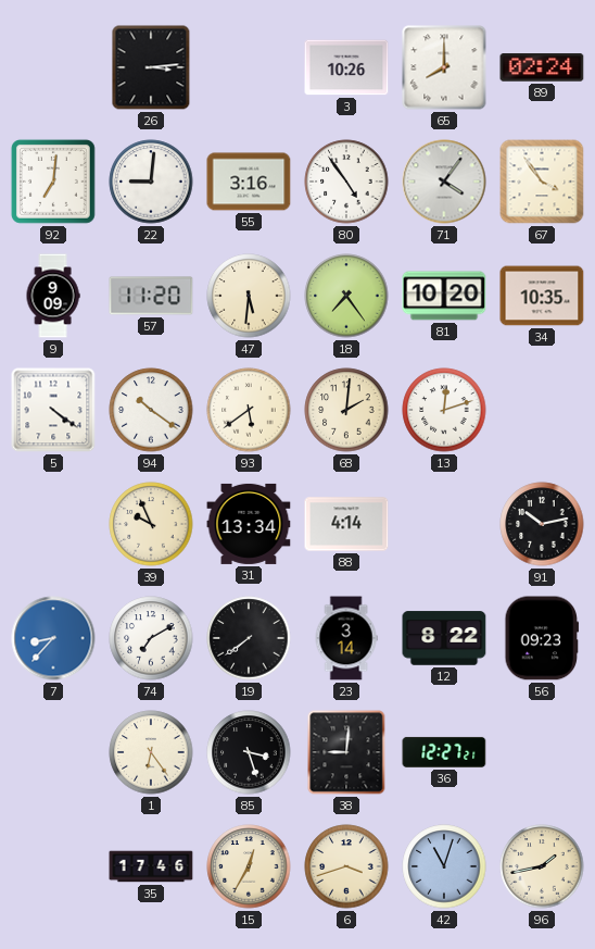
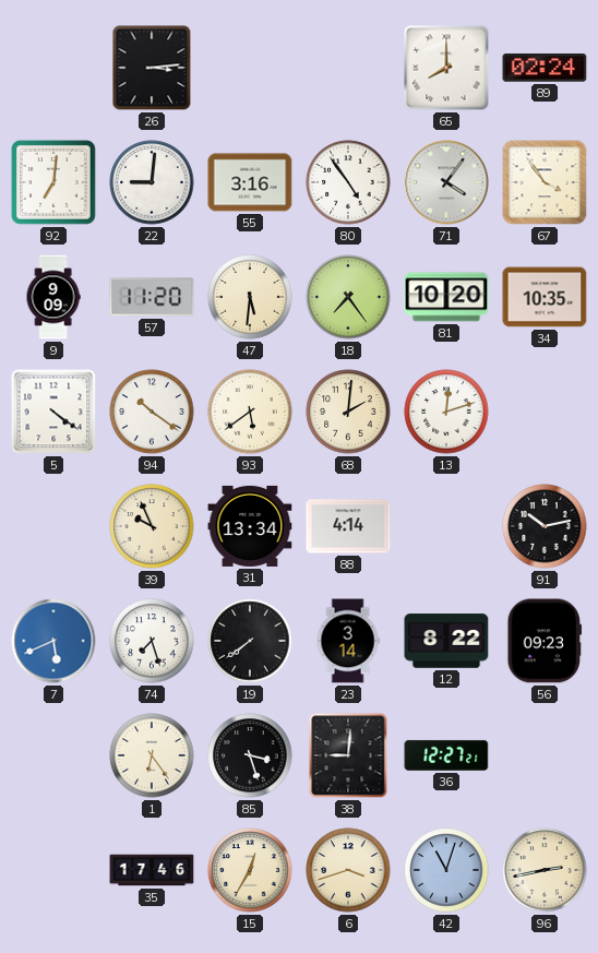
3: 10:26 -> none (346, 67)
7: 8:37 -> 5:41 (53, 641)
74: 7:10 -> 7:27 (152, 641)
96: 1:43 -> 2:43 (545, 870)
